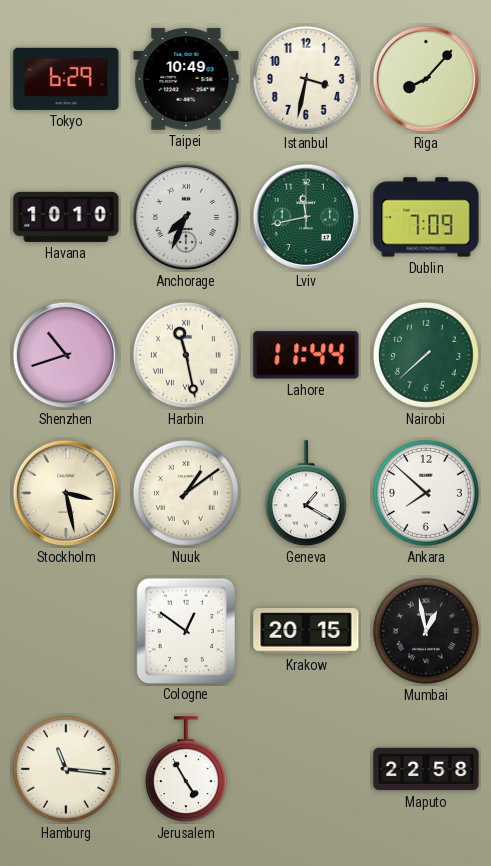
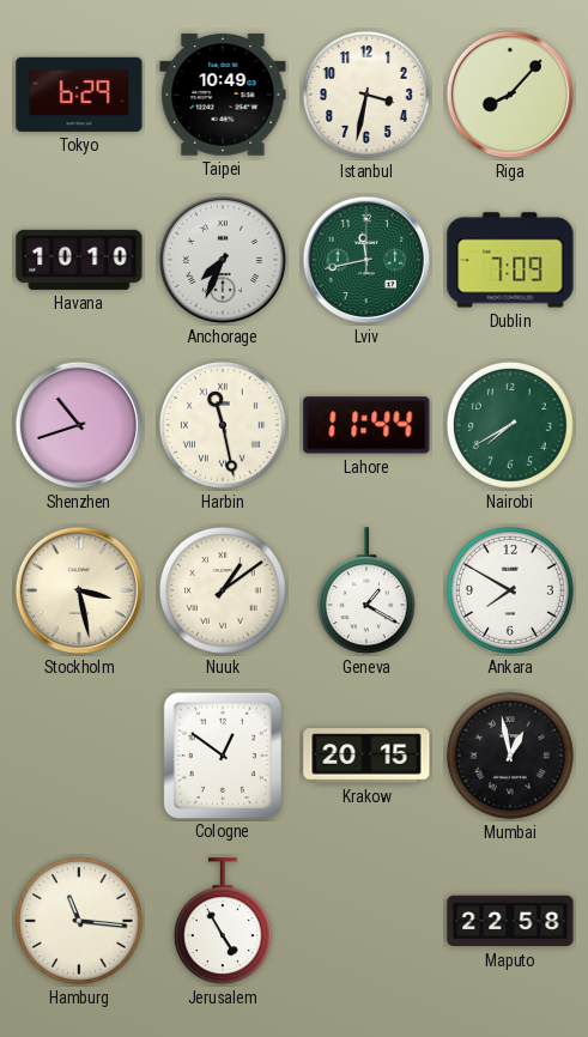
Nairobi: 7:38 -> 7:40 (510, 425)
Ankara: 7:52 -> 7:50 (510, 590)
